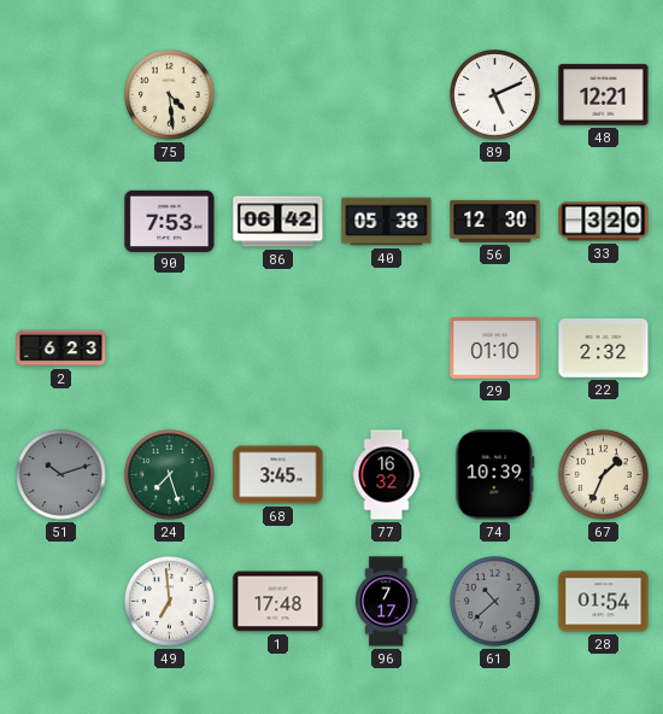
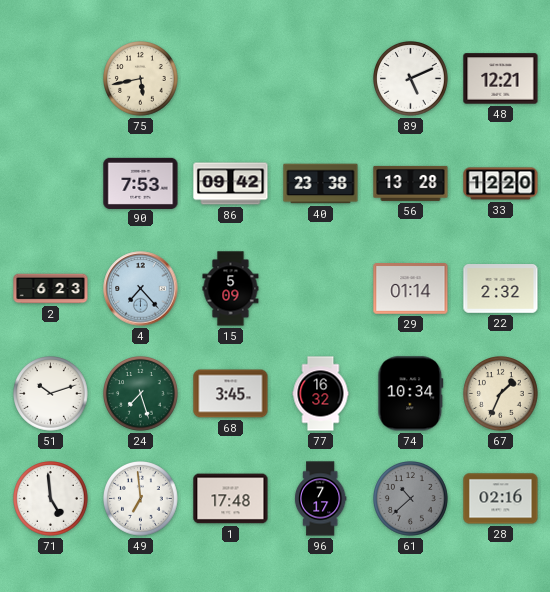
75: 4:29 -> 5:43 (141, 79)
86: 06:42 -> 09:42 (231, 184)
40: 05:38 -> 23:38 (321, 184)
56: 12:30 -> 13:28 (411, 183)
33: 3:20 -> 12:20 (501, 184)
4: none -> 7:23 (141, 289)
15: none -> 5:09 (231, 289)
29: 01:10 -> 01:14 (411, 289)
51 dial: grey -> white (51, 394)
74: 10:39 -> 10:34 (411, 394)
71: none -> 4:59 (51, 499)
28: 01:54 -> 02:16 (501, 499)
